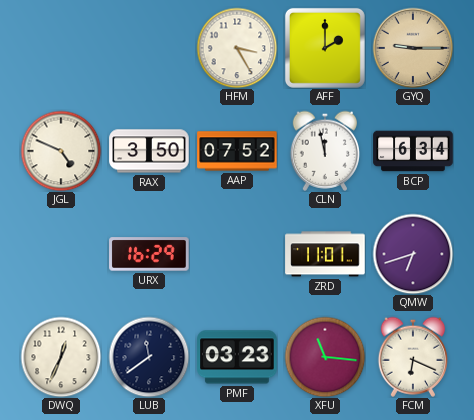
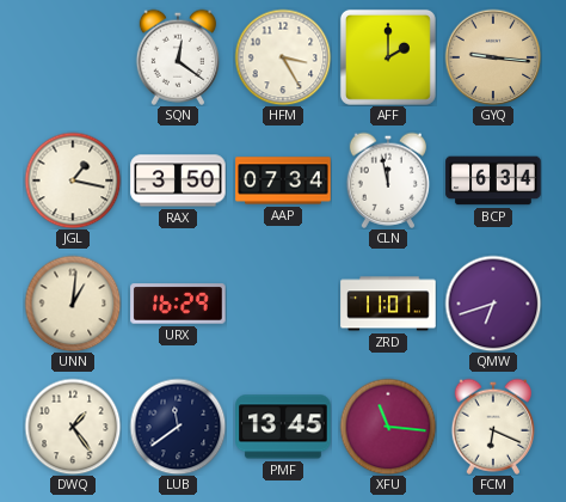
SQN: none -> 12:21 (177, 57)
GYQ: 9:15 -> 9:16 (493, 57)
JGL: 4:49 -> 1:17 (73, 180)
AAP: 07:52 -> 07:34 (283, 180)
UNN: none -> 1:01 (73, 304)
DWQ: 12:34 -> 1:24 (73, 427)
PMF: 03:23 -> 13:45 (283, 427)
